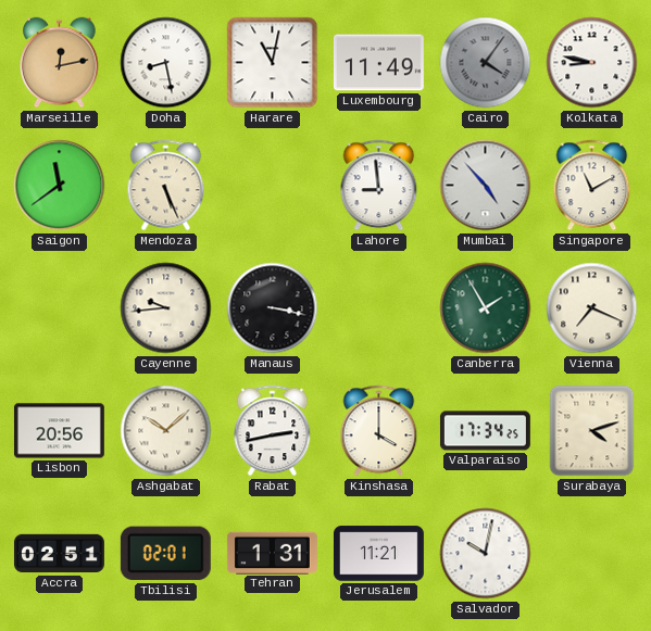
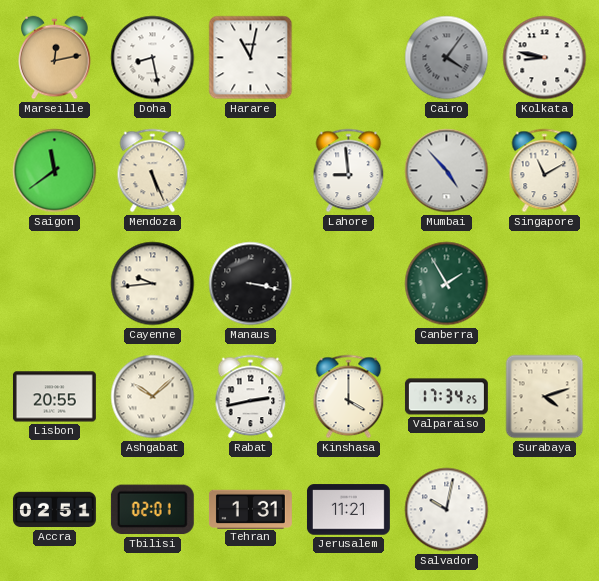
Luxembourg: 11:49 -> none (378, 63)
Vienna: 7:19 -> none (592, 308)
Lisbon: 20:56 -> 20:55 (54, 397)
